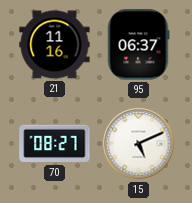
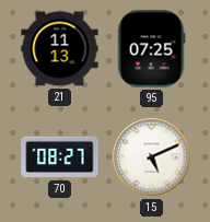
21: 11:16 -> 11:13 (60, 49)
95: 06:37 -> 07:25 (151, 49)
